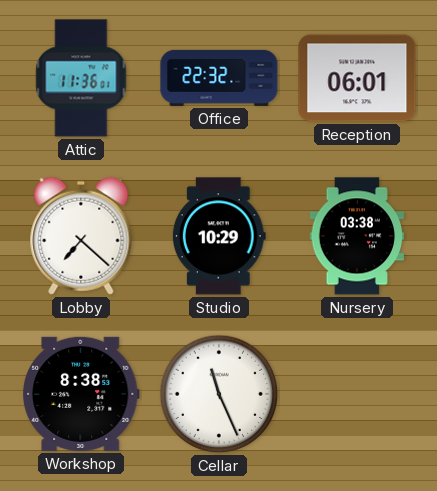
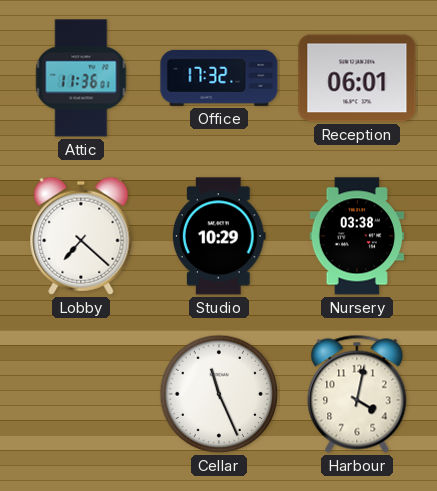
Office: 22:32 -> 17:32 (219, 78)
Workshop: 8:38 -> none (82, 394)
Harbour: none -> 4:02 (357, 394)
